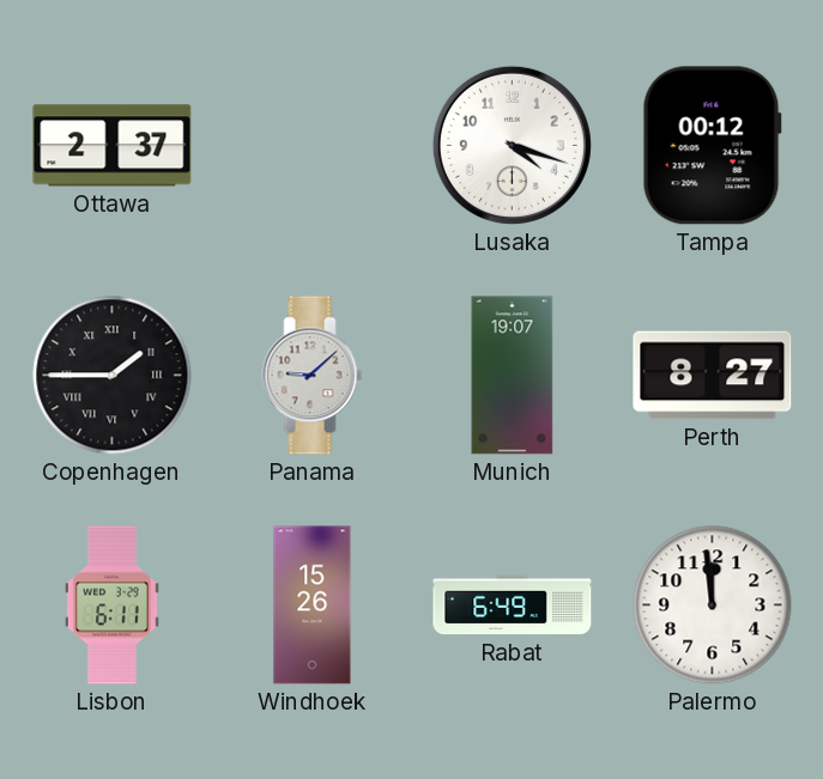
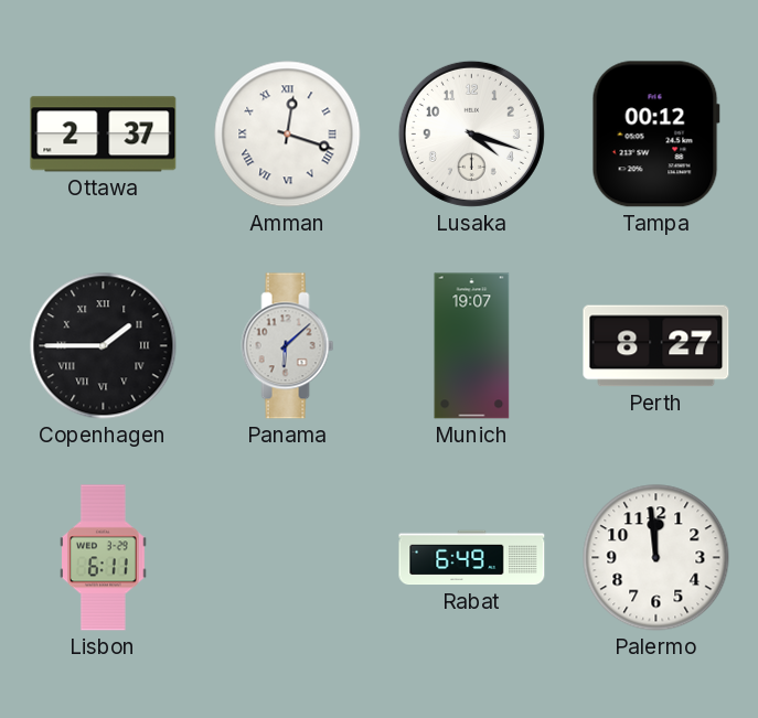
Amman: none -> 12:18 (288, 135)
Panama: 9:08 -> 6:08 (288, 346)
Windhoek: 15:26 -> none (313, 605)
